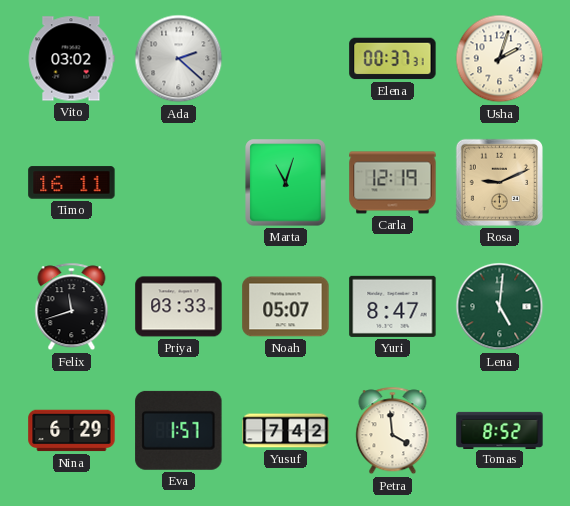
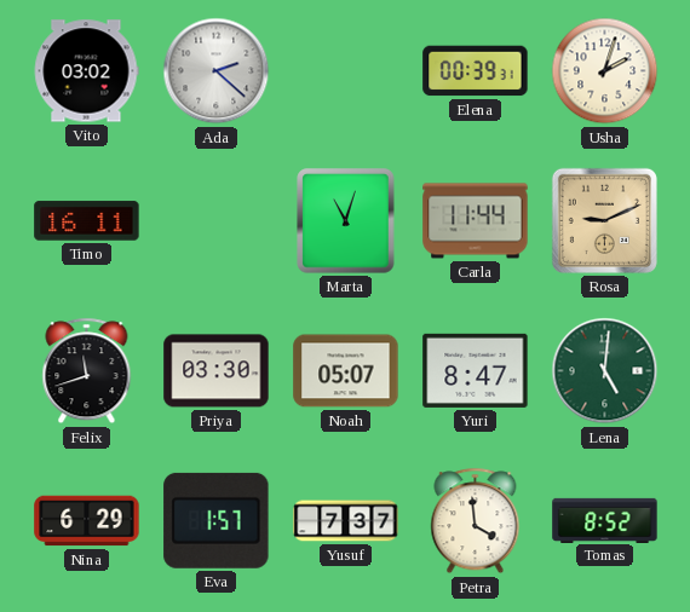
Elena: 00:37 -> 00:39 (476, 71)
Carla: 12:19 -> 11:44 (476, 221)
Priya: 03:33 -> 03:30 (217, 371)
Yusuf: 7:42 -> 7:37 (346, 521)
